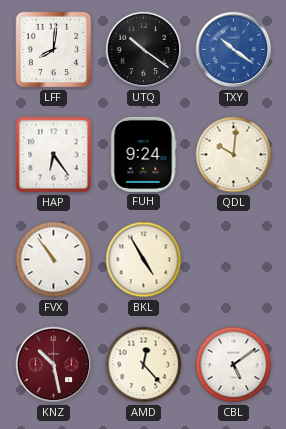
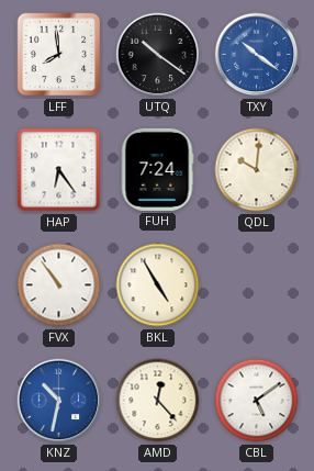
LFF: 8:01 -> 7:59 (59, 55)
FUH: 9:24 -> 7:24 (157, 169)
KNZ: 10:28 -> 10:32 (59, 401)
KNZ dial: burgundy -> blue (59, 401)
